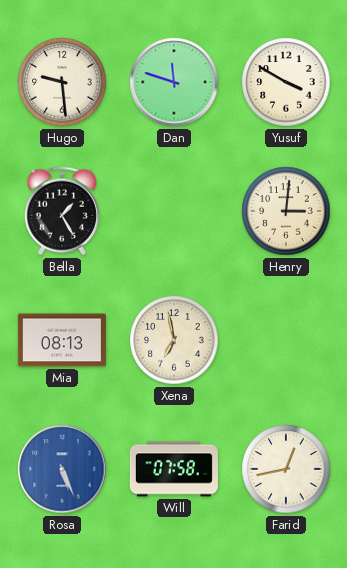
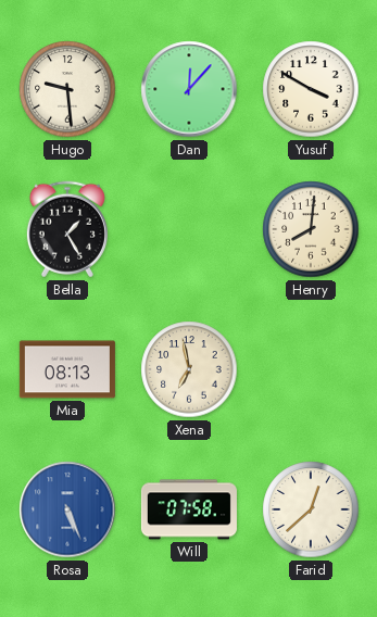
Dan: 11:48 -> 12:07 (189, 89)
Henry: 3:01 -> 8:01 (311, 229)
Farid: 12:43 -> 12:38 (311, 509)
